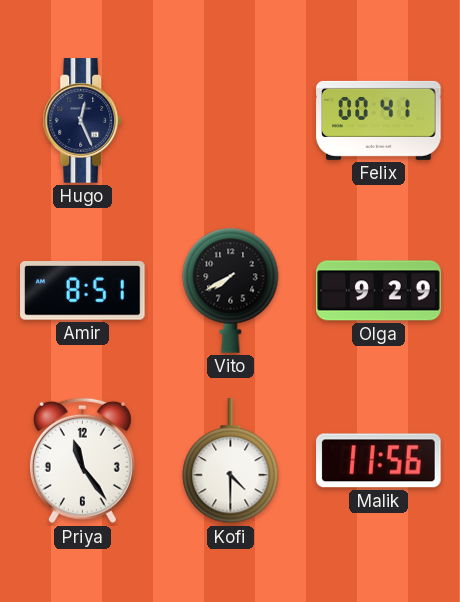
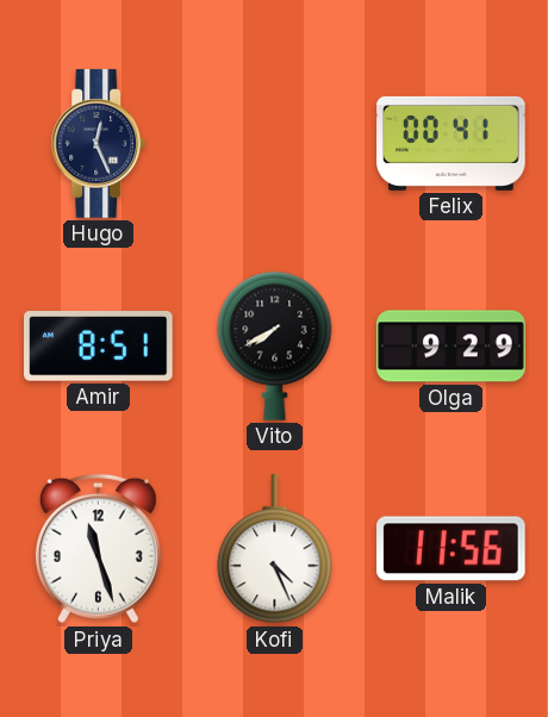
Priya: 11:24 -> 11:27 (98, 549)
Kofi: 4:30 -> 4:26 (275, 549)
